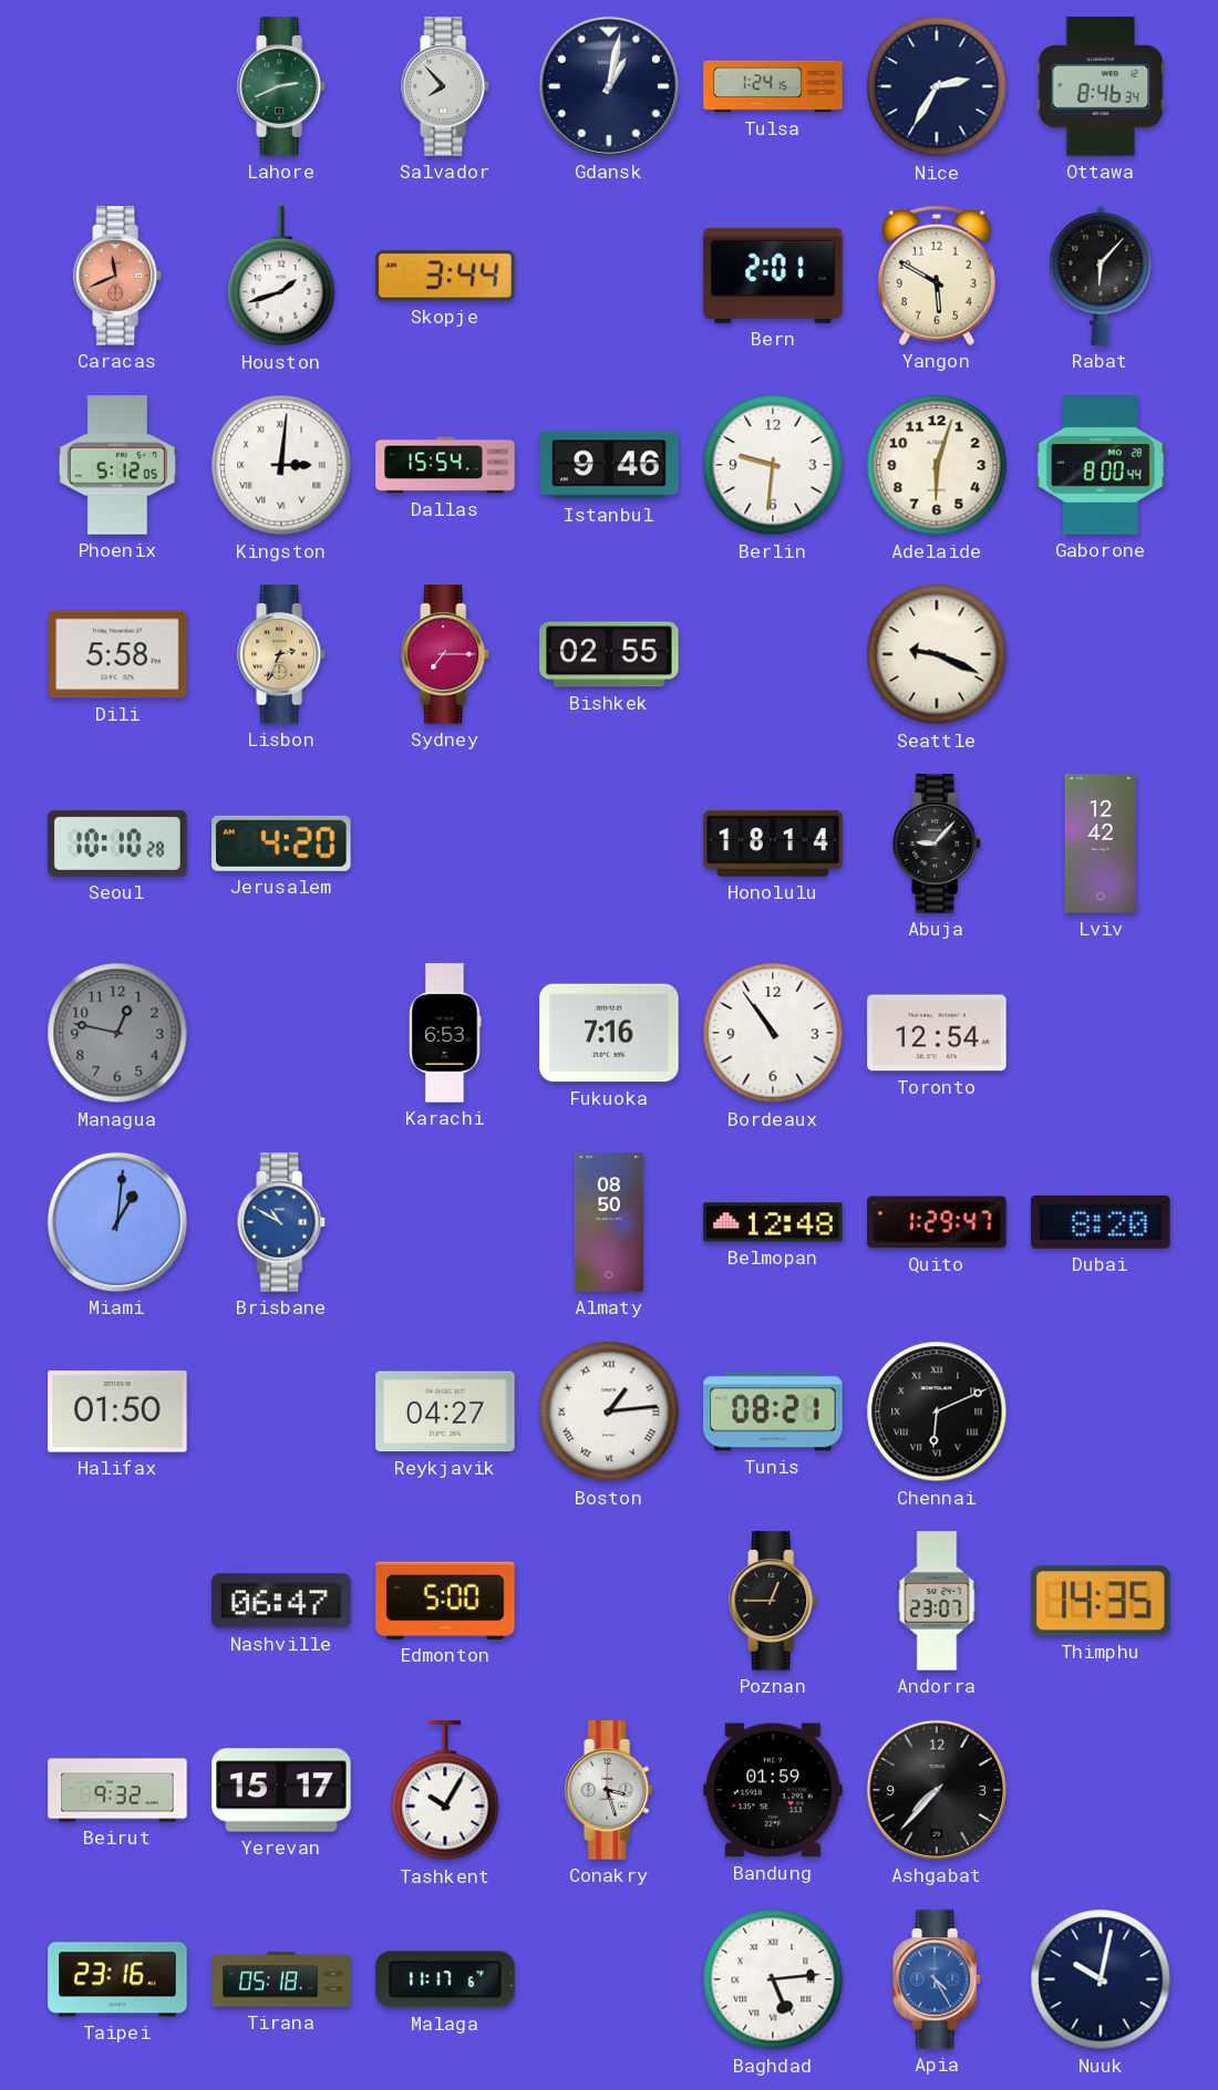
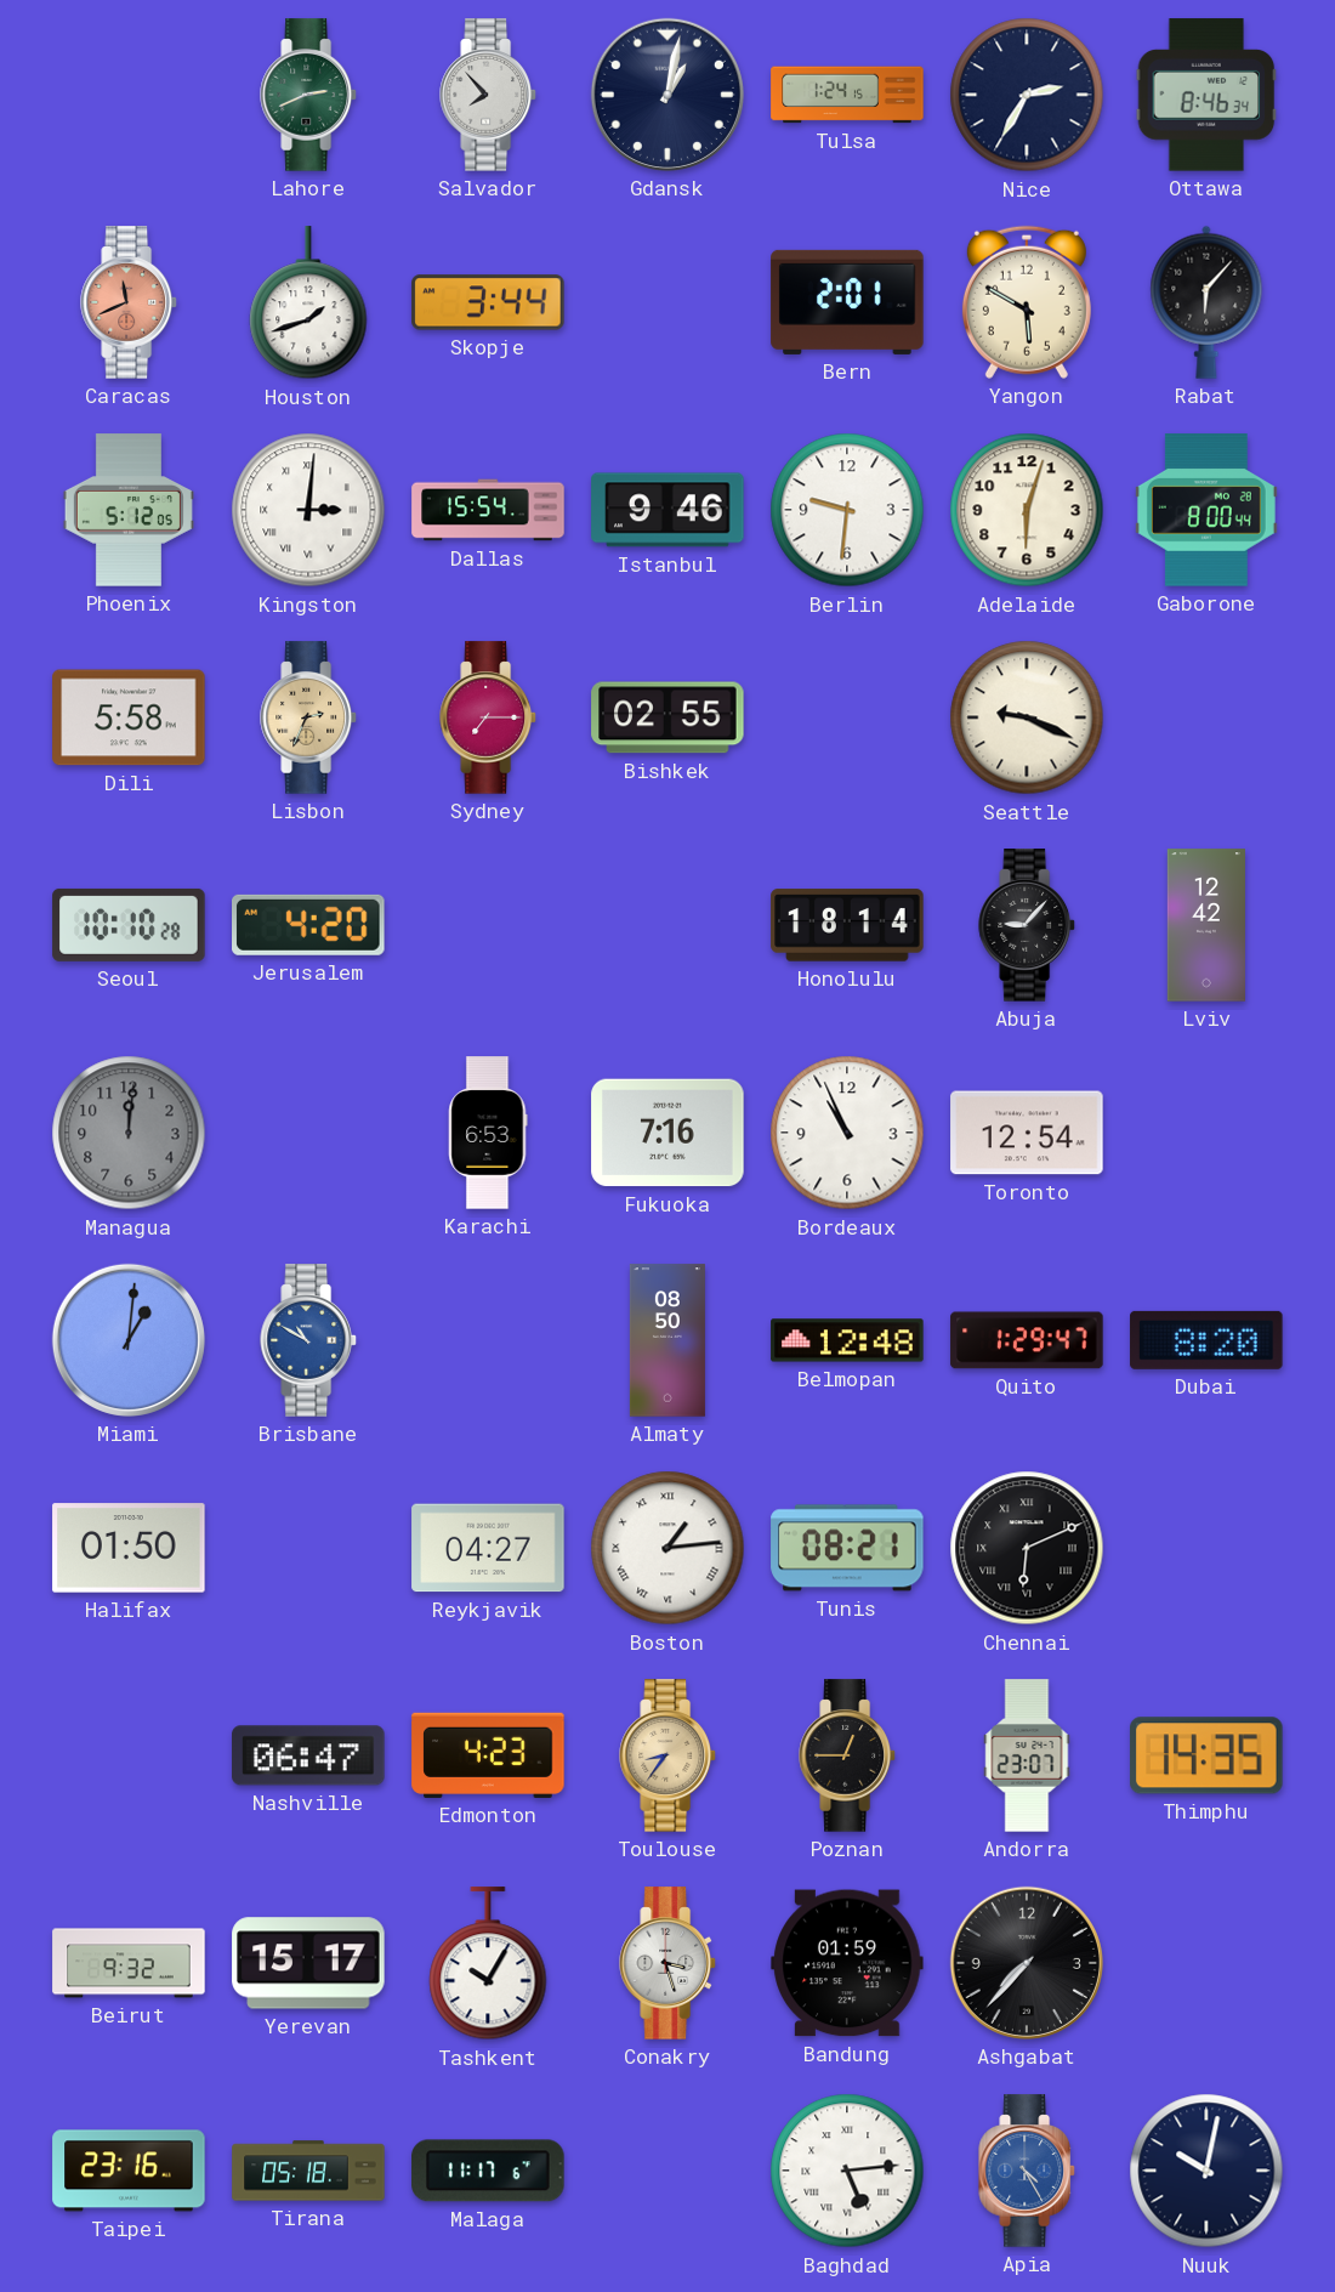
Managua: 12:47 -> 12:01 (129, 1133)
Bordeaux: 10:54 -> 10:56 (847, 1133)
Edmonton: 5:00 -> 4:23 (488, 1755)
Toulouse: none -> 8:36 (667, 1755)
